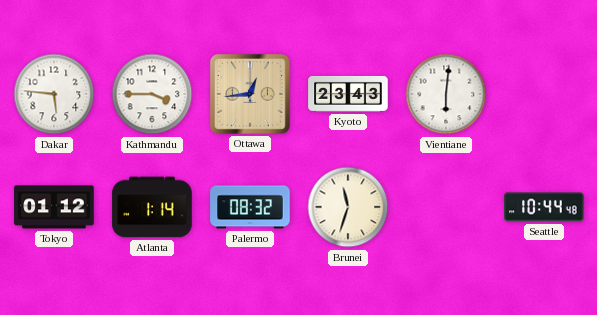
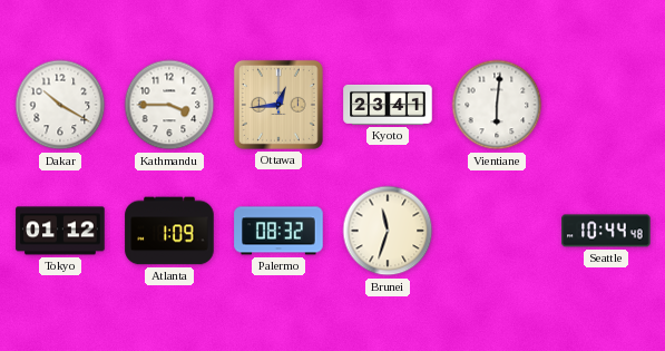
Dakar: 5:46 -> 10:20 (60, 105)
Kyoto: 23:43 -> 23:41 (388, 105)
Atlanta: 1:14 -> 1:09 (169, 231)
